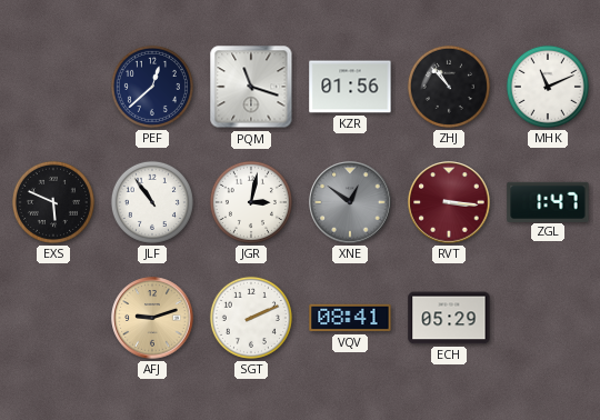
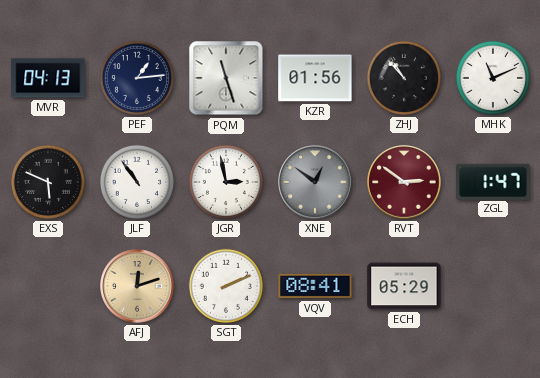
MVR: none -> 04:13 (48, 78)
PEF: 12:38 -> 1:14 (137, 78)
PQM: 11:18 -> 11:27 (226, 78)
JGR: 3:02 -> 2:58 (226, 182)
RVT: 3:16 -> 2:51 (404, 182)
AFJ: 9:12 -> 12:12 (137, 286)
